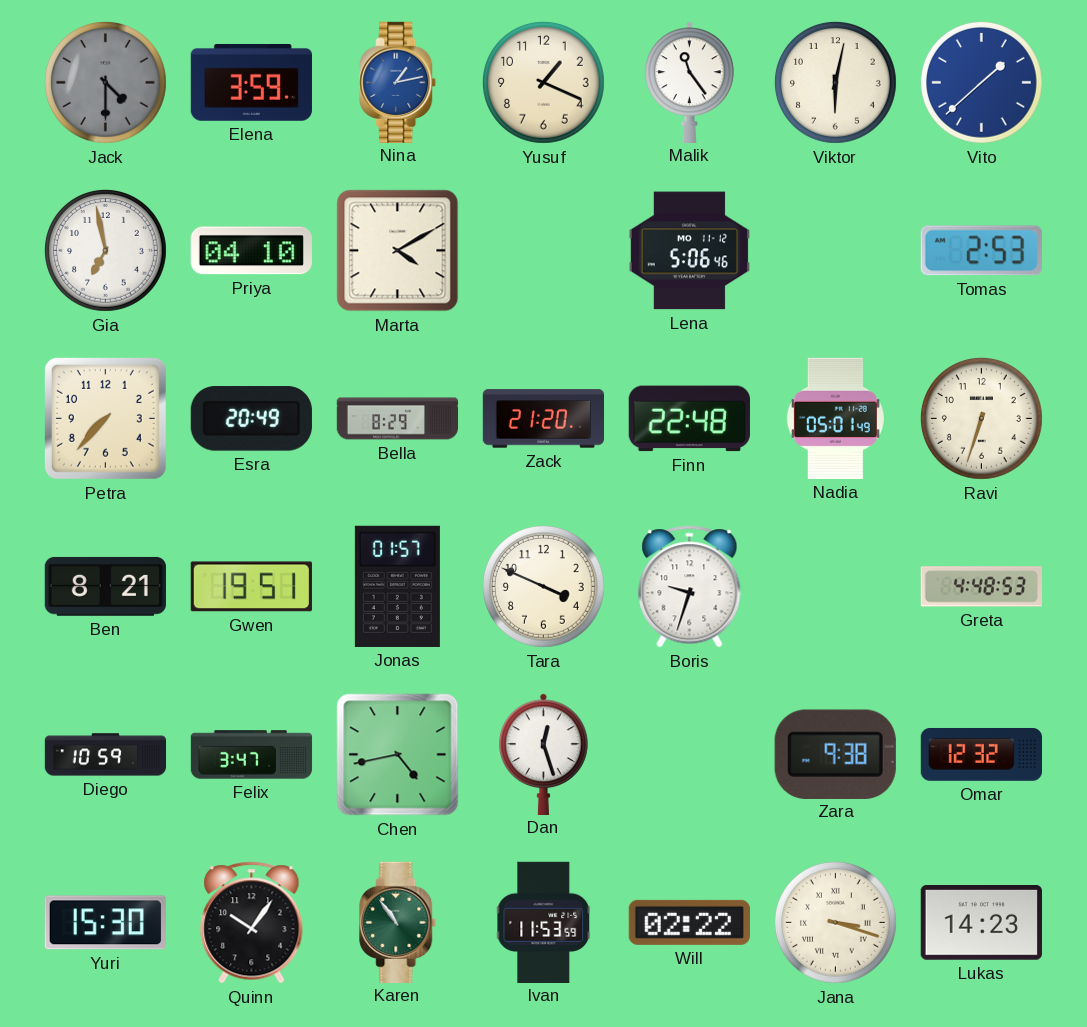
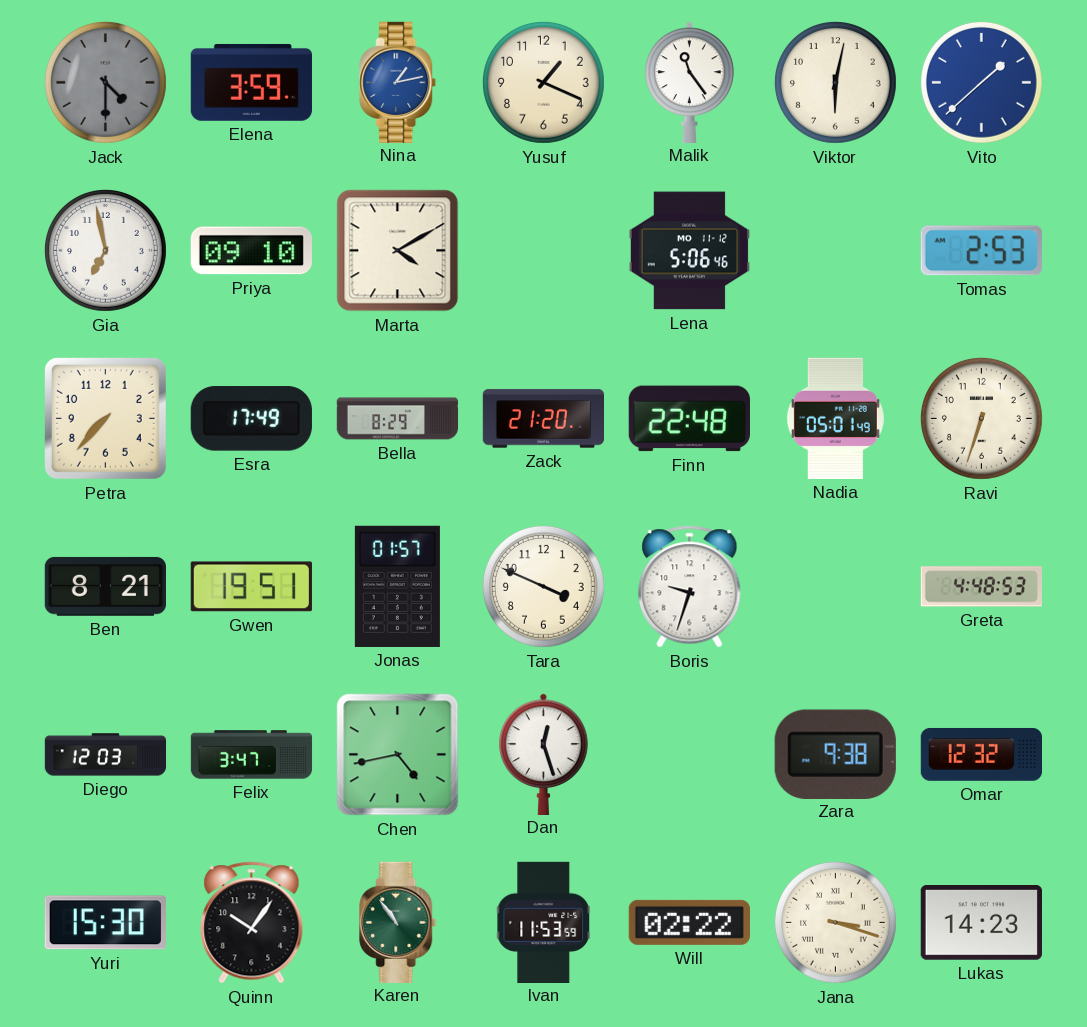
Priya: 04:10 -> 09:10 (251, 251)
Esra: 20:49 -> 17:49 (251, 419)
Diego: 10:59 -> 12:03 (106, 755)
